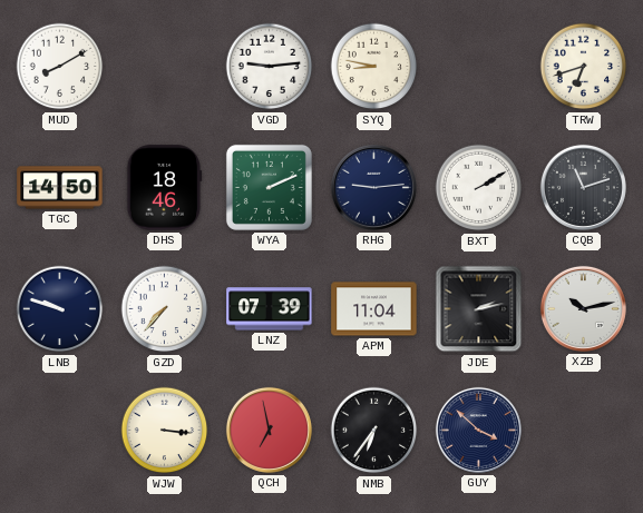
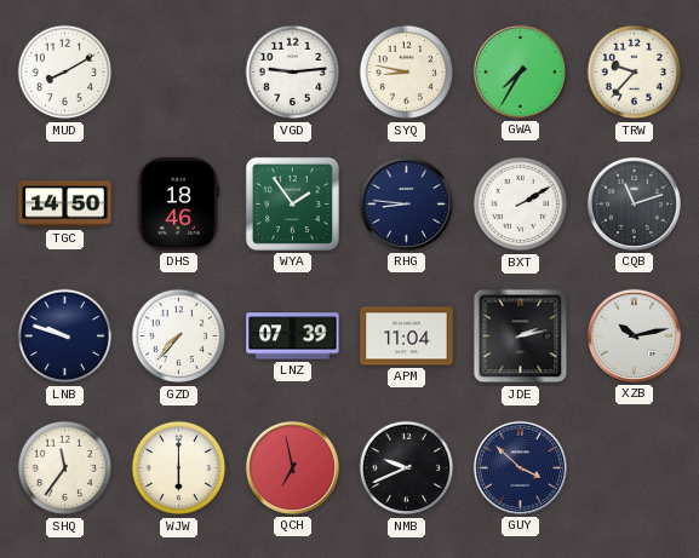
GWA: none -> 7:35 (520, 71)
TRW: 6:42 -> 9:37 (635, 73)
WYA: 2:11 -> 1:54 (292, 203)
RHG: 9:14 -> 8:46 (406, 203)
SHQ: none -> 11:36 (65, 468)
WJW: 3:16 -> 6:00 (179, 468)
NMB: 6:36 -> 9:41 (407, 468)
